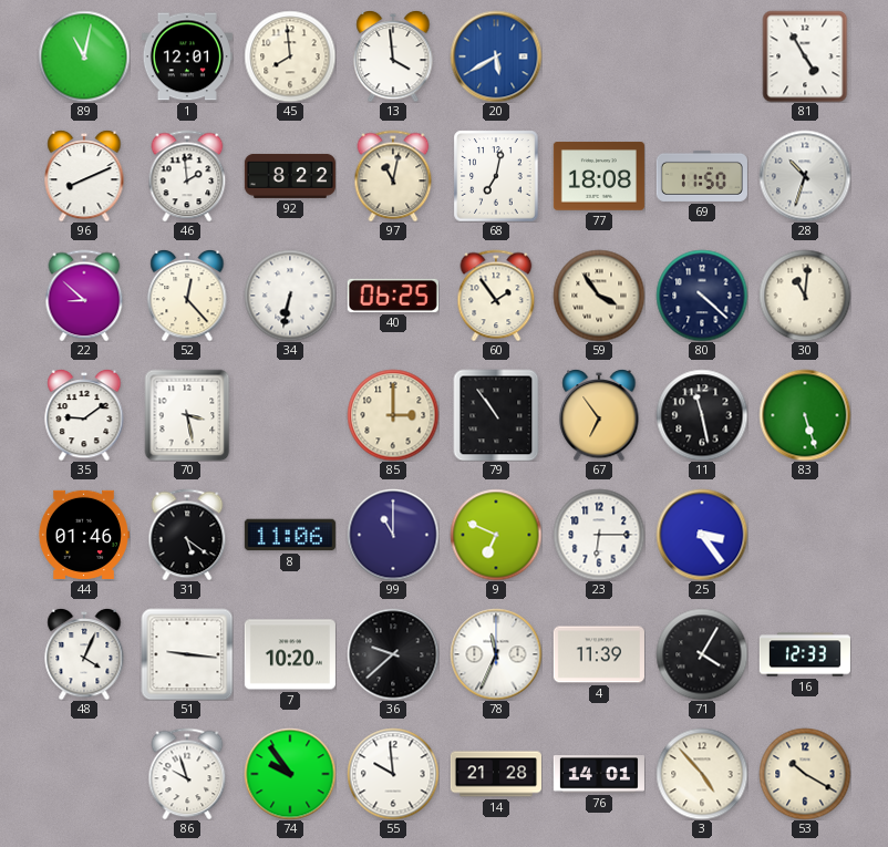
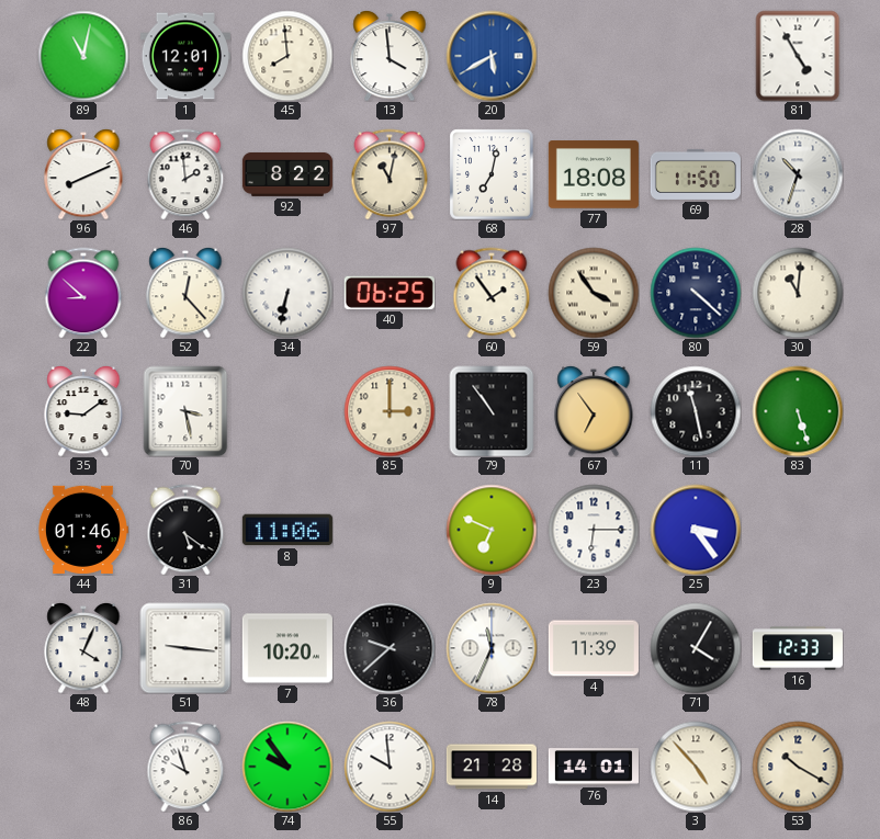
99: 11:00 -> none (393, 535)
